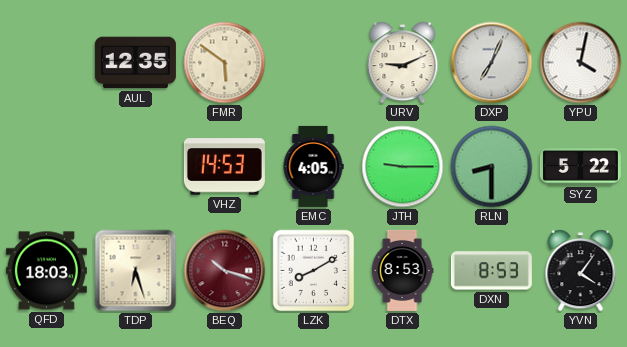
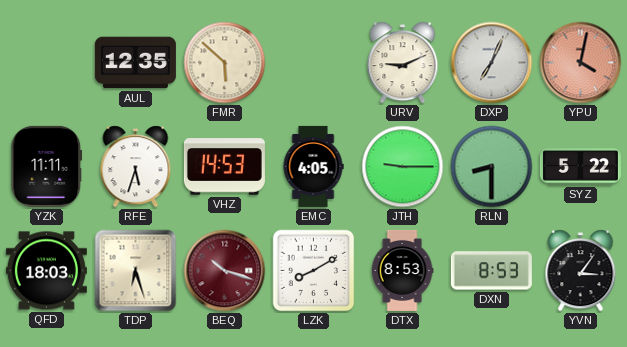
FMR: 5:51 -> 5:52 (225, 63)
YPU dial: white -> salmon (581, 63)
YZK: none -> 11:11 (47, 166)
RFE: none -> 5:33 (136, 167)
YVN: 4:06 -> 3:06 (581, 271)
